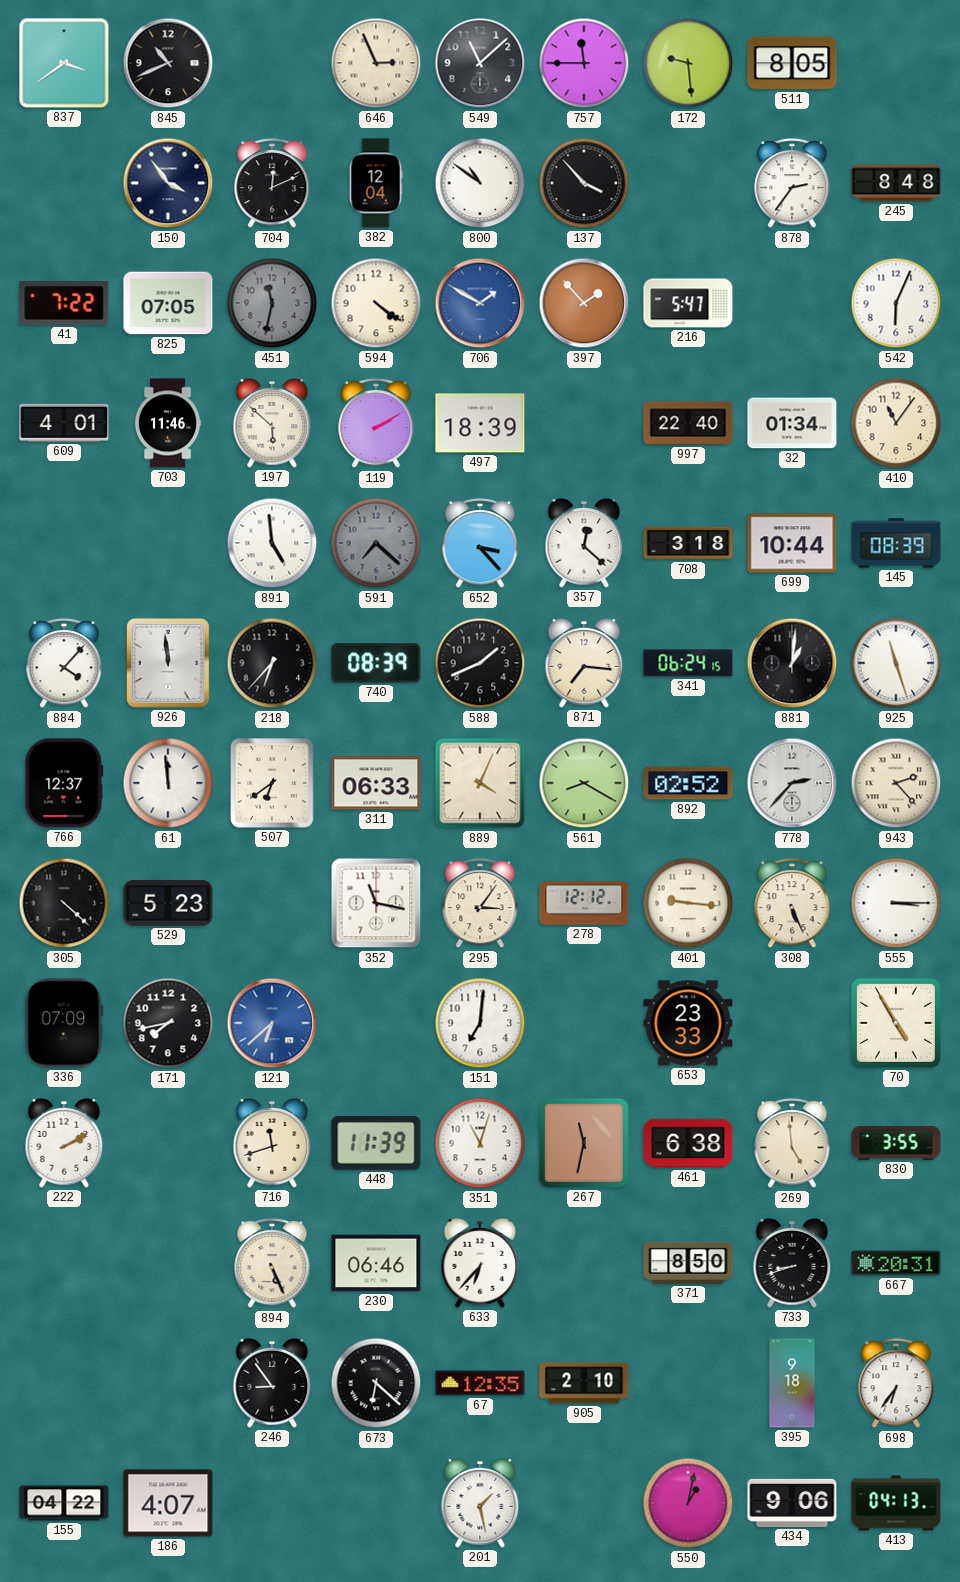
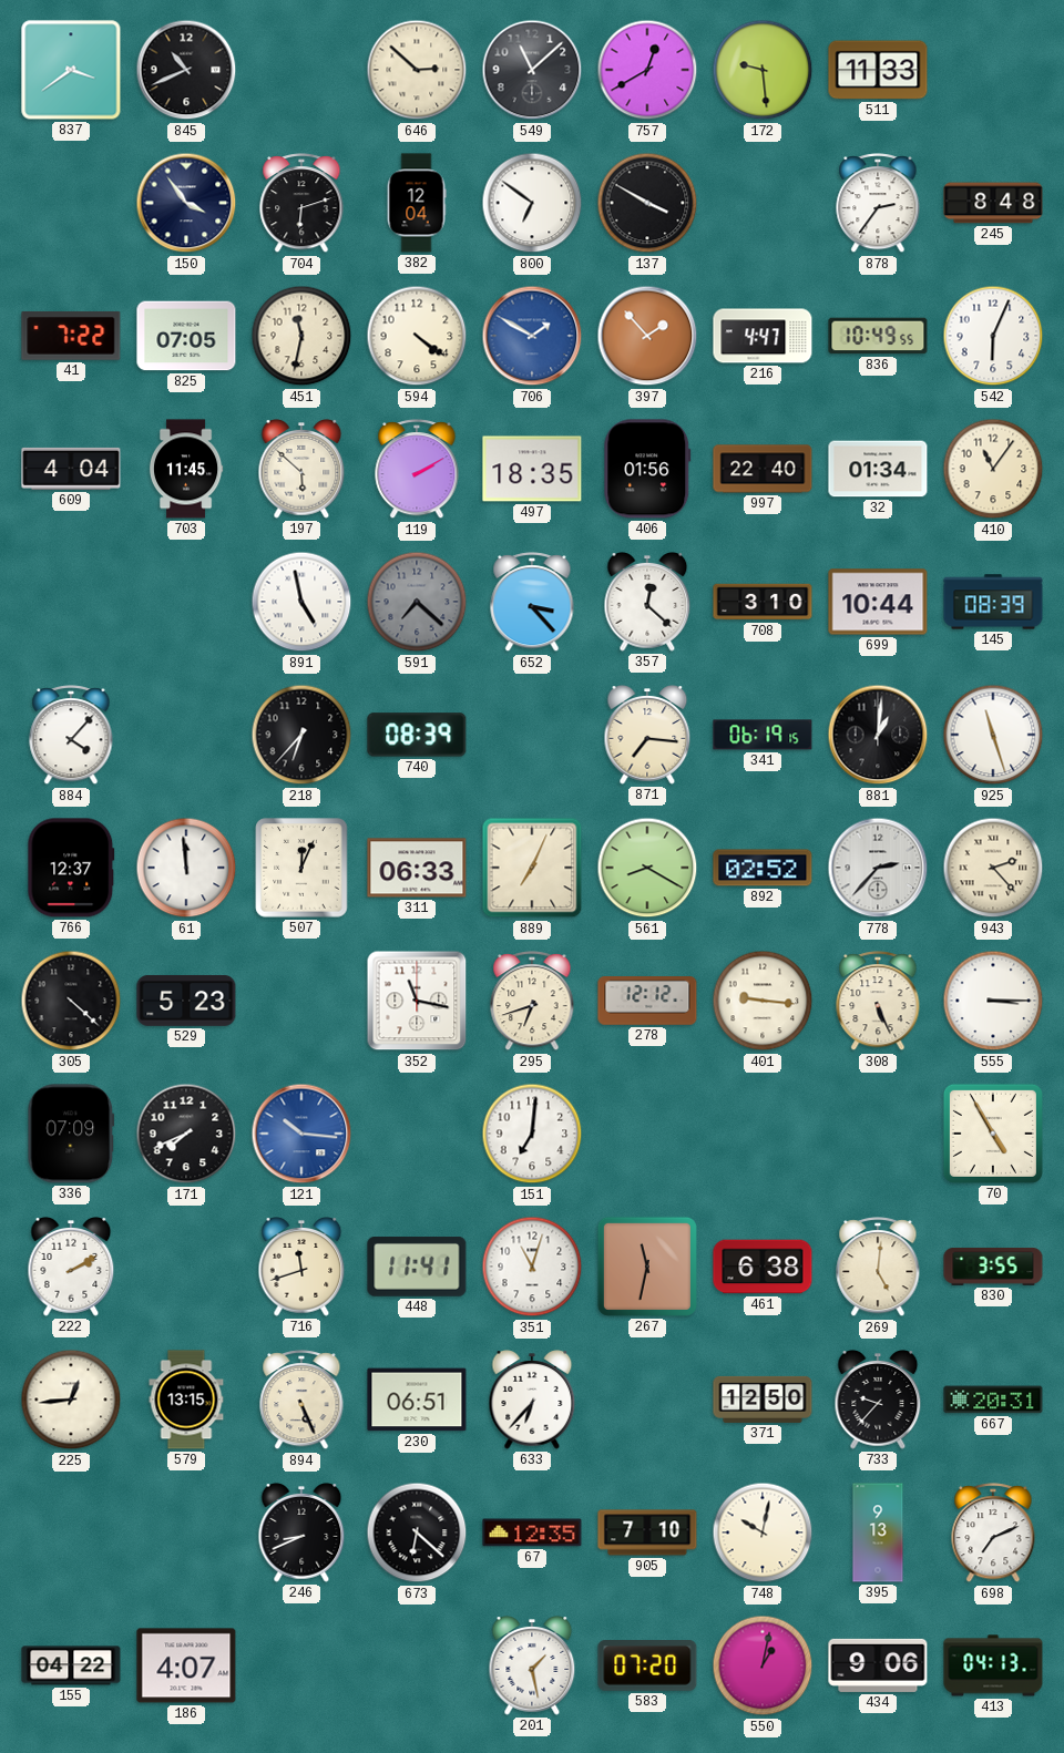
646: 2:56 -> 2:52 (417, 70)
757: 11:45 -> 12:40 (647, 70)
511: 8:05 -> 11:33 (878, 70)
704: 12:11 -> 6:12 (301, 204)
800: 10:51 -> 6:51 (532, 203)
137: 3:53 -> 3:50 (647, 203)
451 dial: grey -> cream (301, 336)
216: 5:47 -> 4:47 (763, 336)
836: none -> 10:49 (878, 336)
609: 4:01 -> 4:04 (71, 469)
703: 11:46 -> 11:45 (186, 469)
497: 18:39 -> 18:35 (532, 469)
406: none -> 01:56 (647, 469)
891: 4:59 -> 4:58 (301, 602)
708: 3:18 -> 3:10 (763, 602)
926: 11:59 -> none (169, 663)
588: 1:41 -> none (480, 663)
341: 06:24 -> 06:19 (763, 735)
507: 6:39 -> 12:04 (301, 868)
889: 4:04 -> 7:04 (532, 868)
295: 3:06 -> 6:42 (532, 1002)
171: 7:43 -> 7:41 (186, 1134)
121: 6:38 -> 10:16 (301, 1134)
653: 23:33 -> none (688, 1023)
448: 11:39 -> 11:41 (417, 1268)
269: 4:59 -> 5:01 (878, 1268)
225: none -> 12:44 (71, 1400)
579: none -> 13:15 (186, 1400)
230: 06:46 -> 06:51 (417, 1400)
371: 8:50 -> 12:50 (763, 1400)
733: 8:42 -> 9:37 (878, 1400)
246: 8:54 -> 8:41 (301, 1532)
905: 2:10 -> 7:10 (647, 1532)
748: none -> 10:02 (763, 1532)
395: 9:18 -> 9:13 (878, 1532)
698: 6:36 -> 7:11 (993, 1534)
583: none -> 07:20 (647, 1667)
